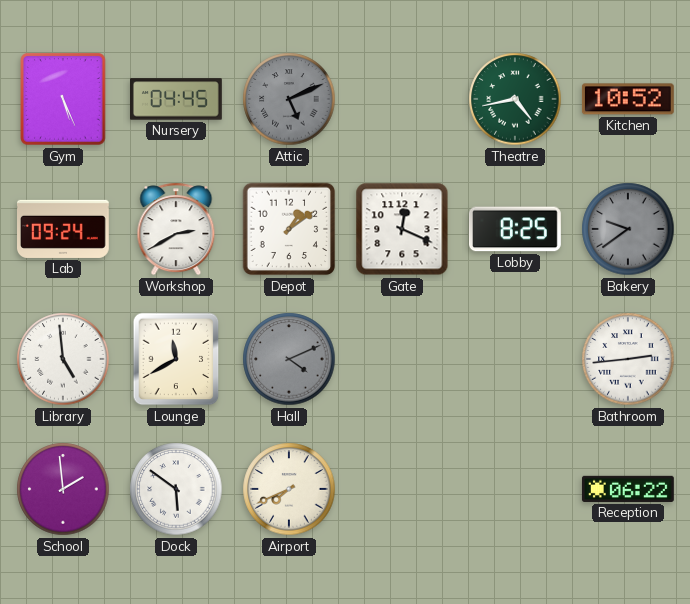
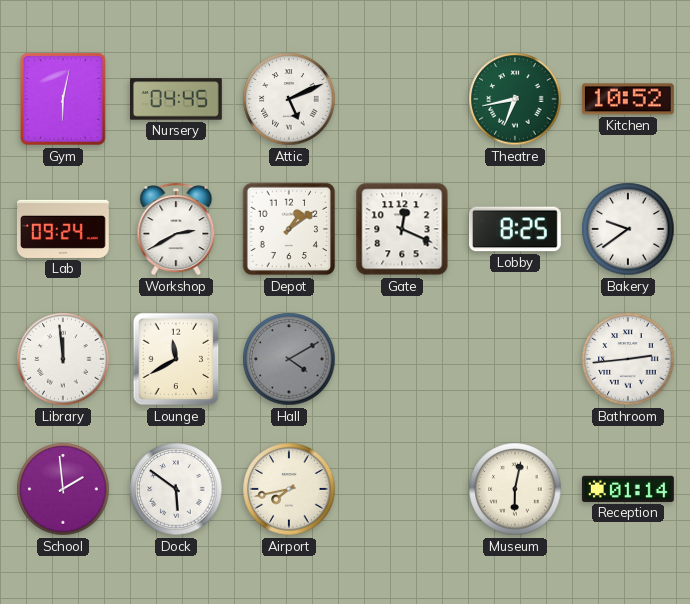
Gym: 5:26 -> 6:02 (63, 99)
Attic dial: grey -> white (289, 99)
Theatre: 4:43 -> 6:43 (515, 99)
Bakery dial: grey -> white (628, 229)
Library: 4:59 -> 11:59 (63, 359)
Hall: 4:11 -> 4:10 (289, 359)
Airport: 7:41 -> 7:43 (289, 489)
Museum: none -> 6:02 (515, 489)
Reception: 06:22 -> 01:14 (628, 489)
